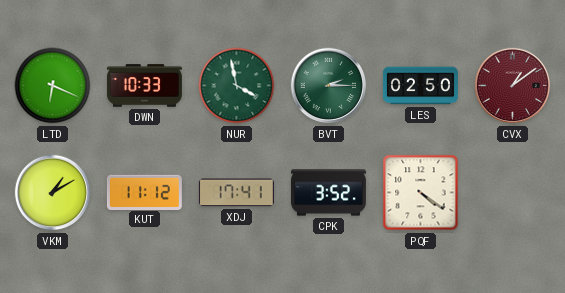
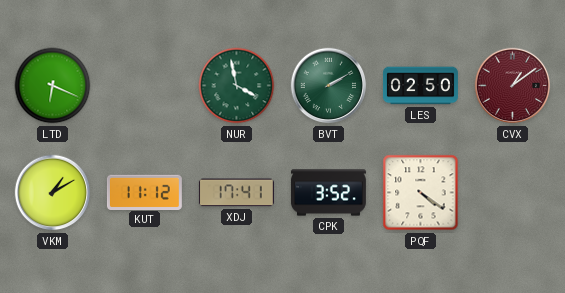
DWN: 10:33 -> none (144, 86)
BVT: 2:15 -> 2:10 (329, 86)
